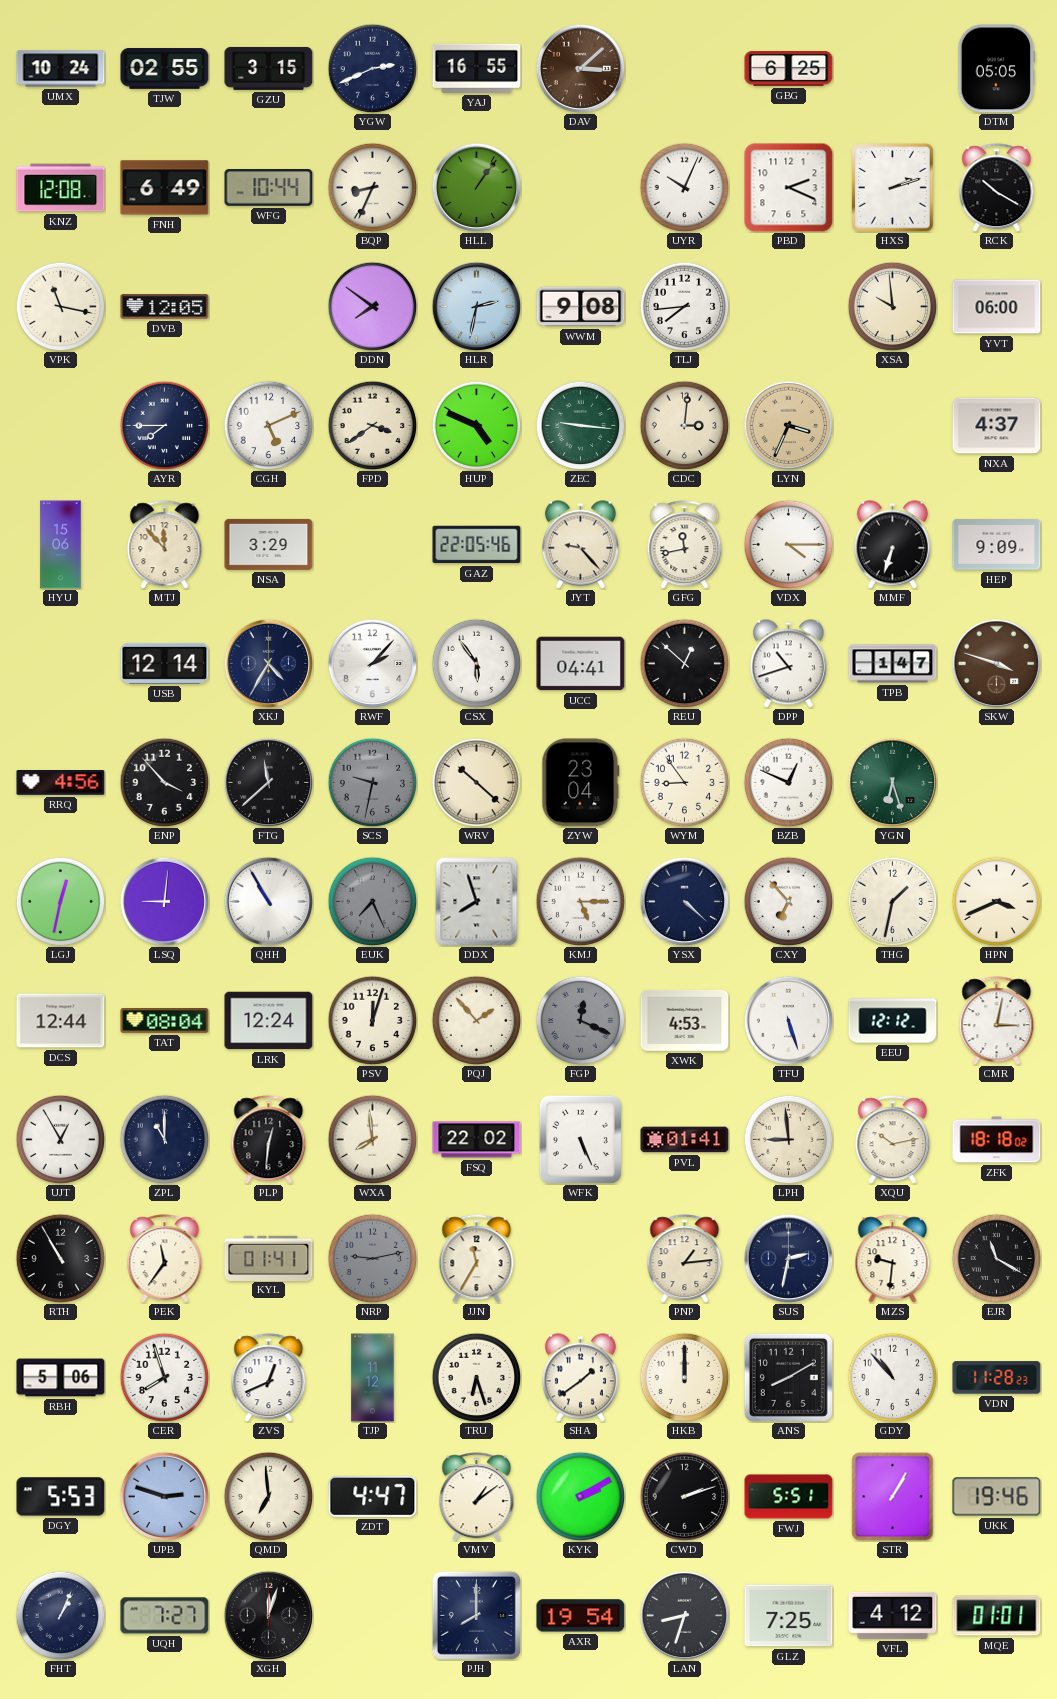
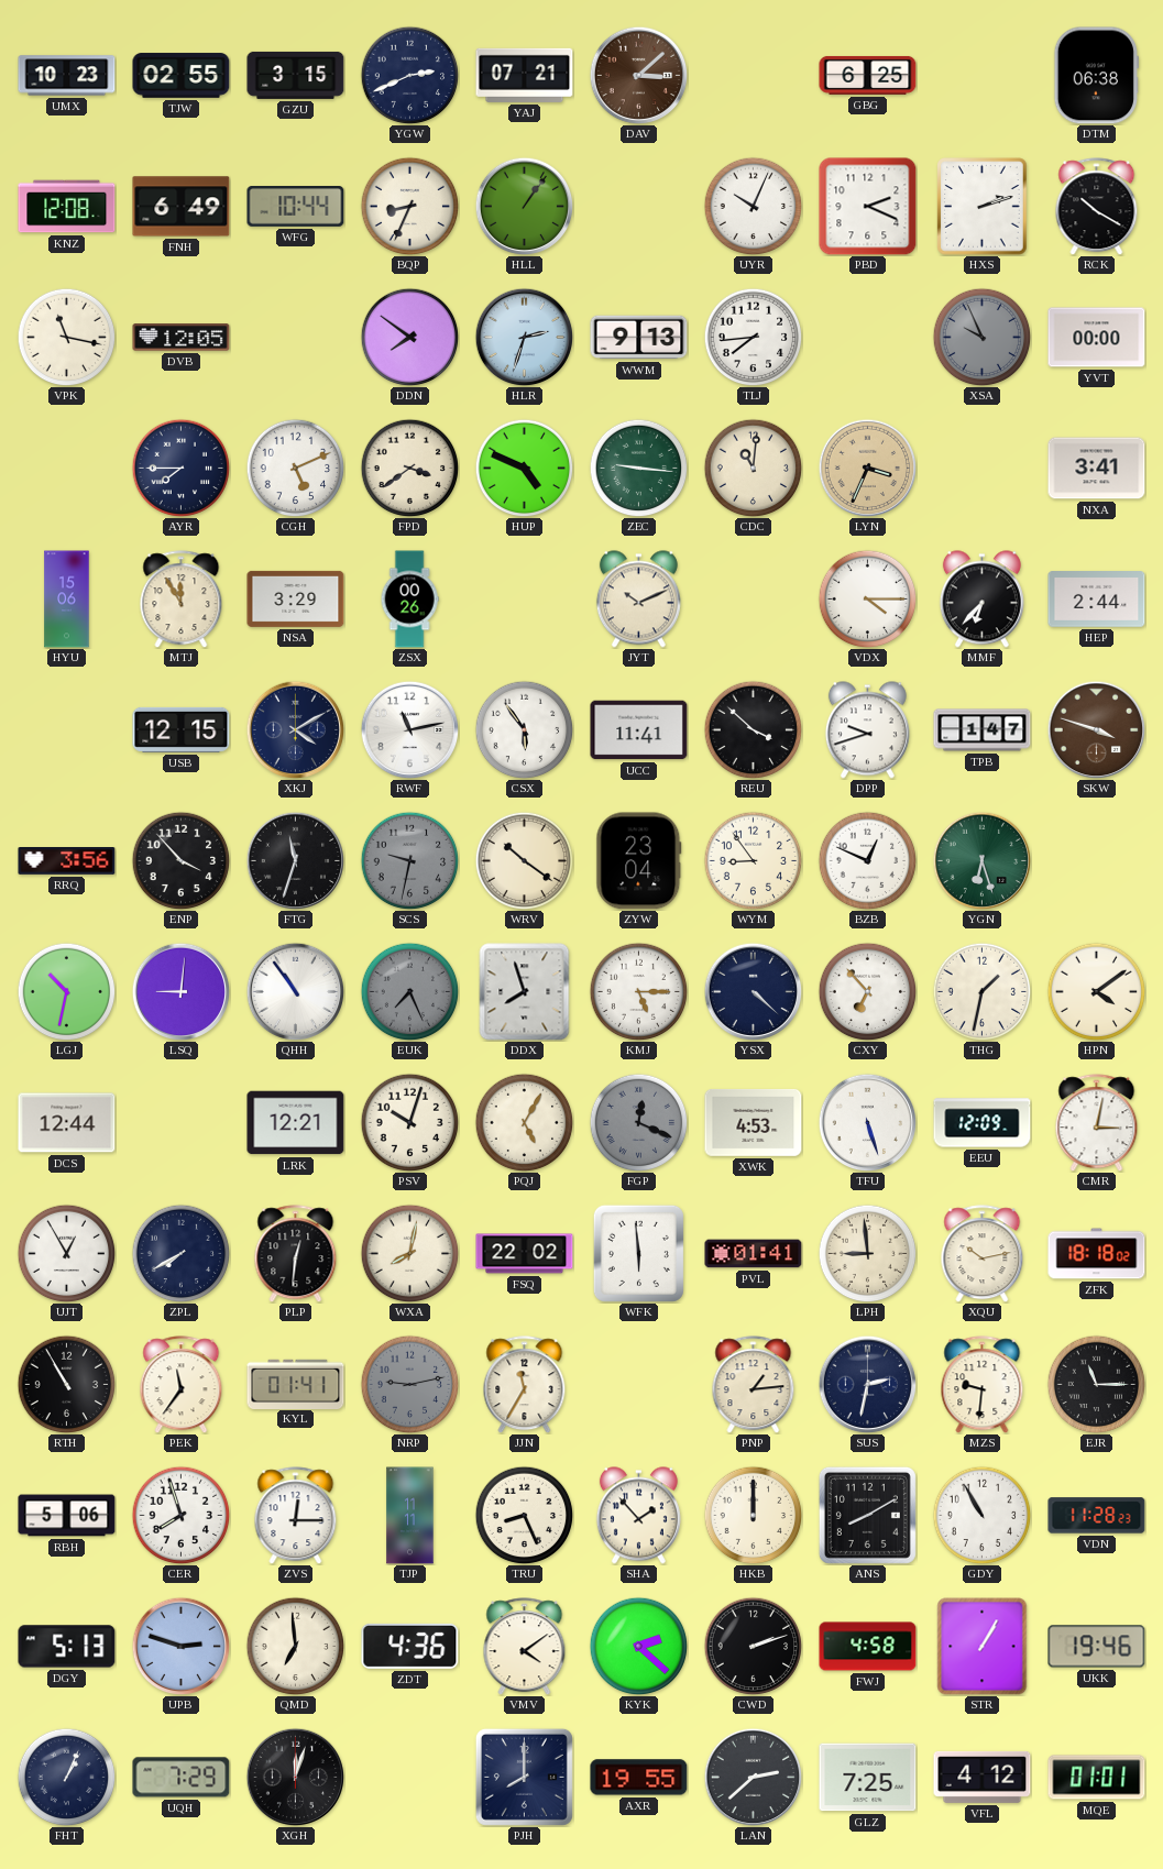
UMX: 10:24 -> 10:23 (67, 76)
YAJ: 16:55 -> 07:21 (525, 75)
DTM: 05:05 -> 06:38 (1096, 76)
HLR: 2:32 -> 2:33 (524, 337)
WWM: 9:08 -> 9:13 (639, 338)
XSA: 9:59 -> 9:56 (981, 337)
XSA dial: cream -> grey (981, 337)
YVT: 06:00 -> 00:00 (1097, 338)
CDC: 3:01 -> 11:01 (753, 468)
NXA: 4:37 -> 3:41 (1097, 469)
MTJ: 11:53 -> 11:55 (182, 600)
ZSX: none -> 00:26 (409, 600)
GAZ: 22:05 -> none (477, 545)
JYT: 9:23 -> 10:11 (638, 600)
GFG: 11:43 -> none (685, 545)
MMF: 6:33 -> 6:37 (981, 600)
HEP: 9:09 -> 2:44 (1097, 600)
USB: 12:14 -> 12:15 (182, 729)
XKJ: 4:35 -> 4:10 (295, 729)
RWF: 2:07 -> 11:13 (409, 729)
UCC: 04:41 -> 11:41 (639, 730)
REU: 12:52 -> 3:52 (753, 729)
DPP: 10:42 -> 9:42 (867, 730)
RRQ: 4:56 -> 3:56 (67, 861)
FTG: 11:38 -> 11:33 (295, 860)
WRV: 10:22 -> 10:21 (524, 860)
LGJ: 12:32 -> 10:32 (66, 991)
QHH: 10:55 -> 10:54 (295, 991)
HPN: 3:41 -> 4:09 (1096, 991)
TAT: 08:04 -> none (165, 1021)
LRK: 12:24 -> 12:21 (296, 1123)
PSV: 12:03 -> 10:03 (409, 1122)
PQJ: 1:53 -> 5:05 (524, 1122)
EEU: 12:12 -> 12:09 (983, 1123)
ZPL: 11:00 -> 7:40 (180, 1253)
WXA: 7:59 -> 8:02 (409, 1253)
WFK: 5:26 -> 5:59 (638, 1253)
EJR: 11:20 -> 11:15 (1096, 1384)
ZVS: 12:41 -> 12:15 (296, 1516)
TJP: 11:12 -> 11:11 (410, 1516)
TRU: 6:27 -> 8:26 (524, 1515)
SHA: 1:39 -> 1:53 (638, 1516)
GDY: 10:53 -> 10:55 (981, 1515)
DGY: 5:53 -> 5:13 (67, 1647)
ZDT: 4:47 -> 4:36 (410, 1646)
VMV: 1:09 -> 4:09 (525, 1647)
KYK: 2:10 -> 2:22 (638, 1646)
FWJ: 5:51 -> 4:58 (868, 1647)
UQH: 7:27 -> 7:29 (182, 1778)
AXR: 19:54 -> 19:55 (639, 1778)
LAN: 8:33 -> 2:38 (753, 1777)
